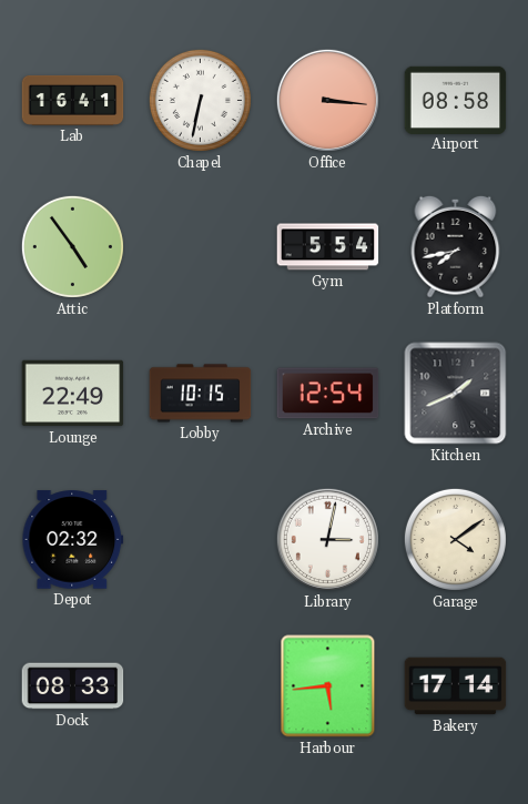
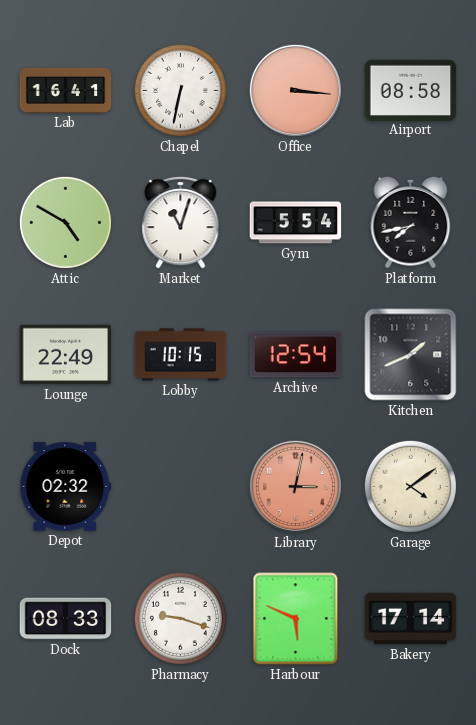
Attic: 4:54 -> 4:50 (65, 222)
Market: none -> 11:03 (181, 222)
Library dial: white -> salmon (295, 486)
Pharmacy: none -> 9:18 (180, 618)
Harbour: 5:44 -> 5:49 (296, 619)
